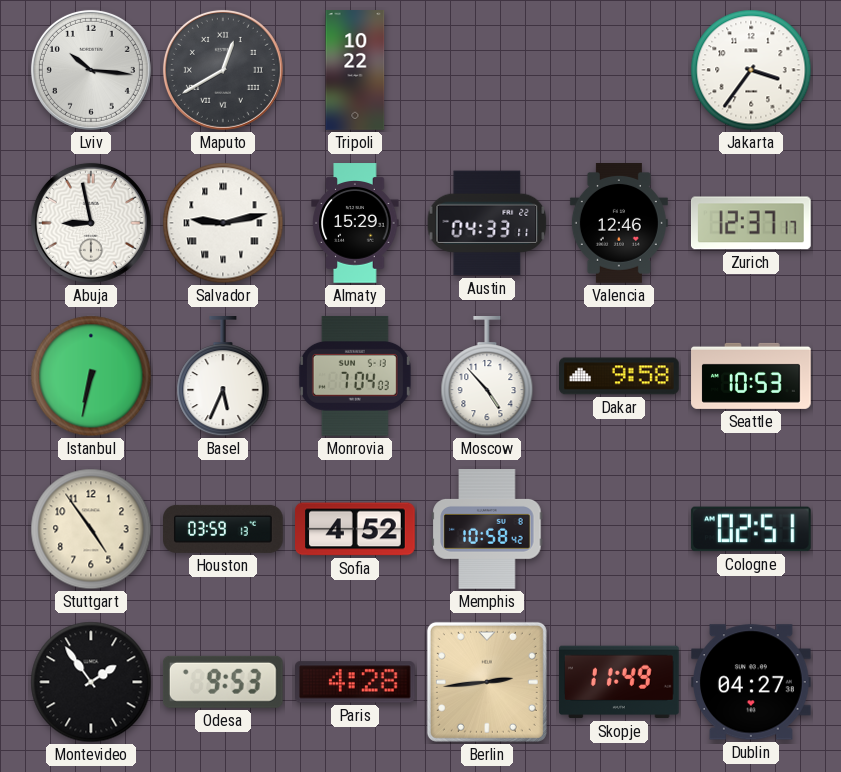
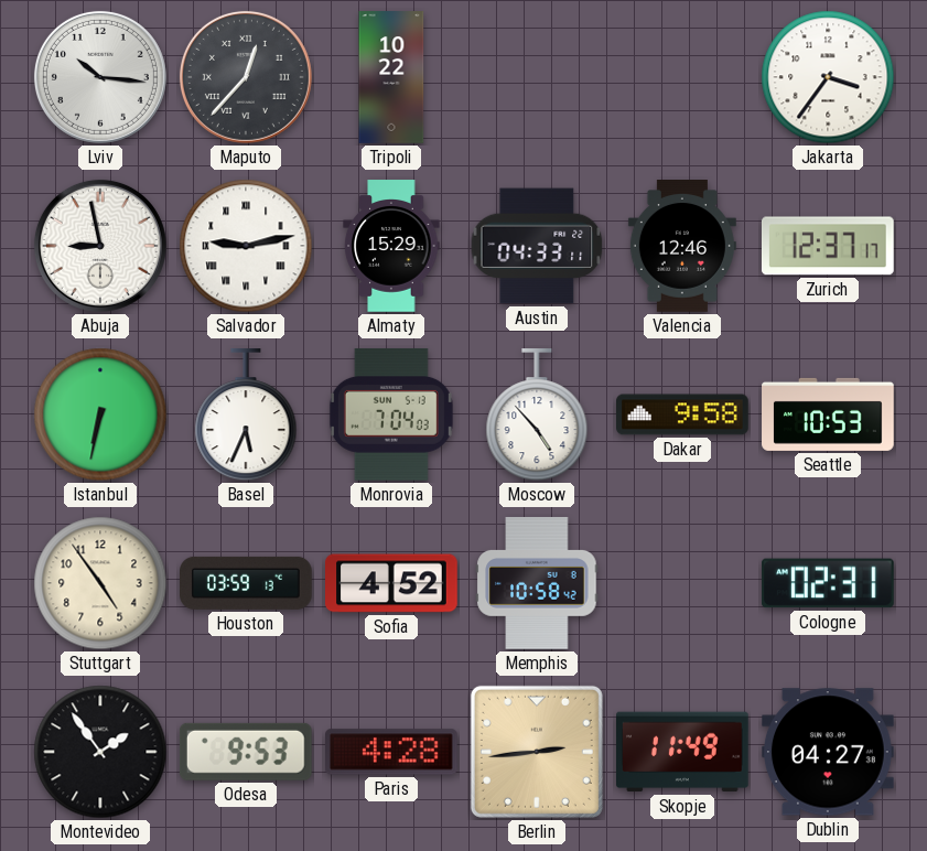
Maputo: 12:40 -> 12:37 (246, 77)
Cologne: 02:51 -> 02:31 (828, 583)
